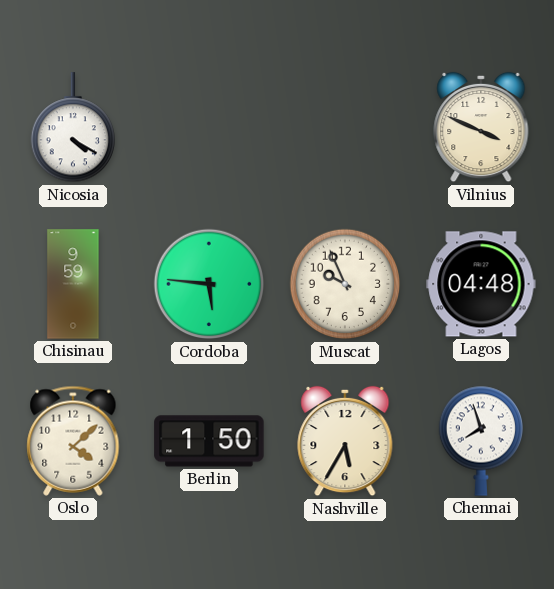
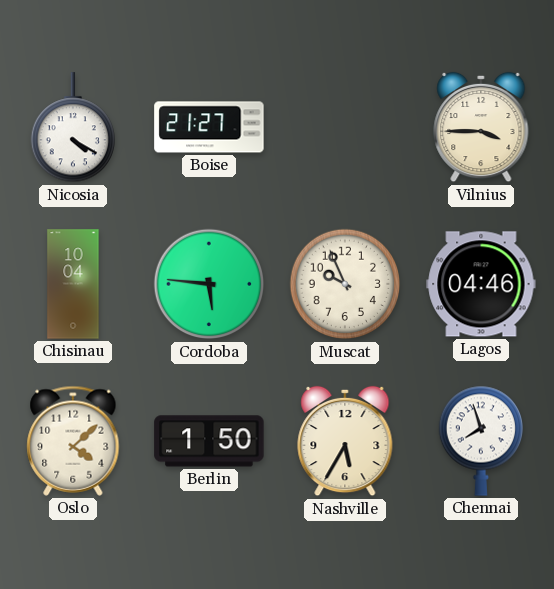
Boise: none -> 21:27 (209, 127)
Vilnius: 3:49 -> 3:45 (481, 127)
Chisinau: 9:59 -> 10:04 (73, 284)
Lagos: 04:48 -> 04:46 (481, 284)
